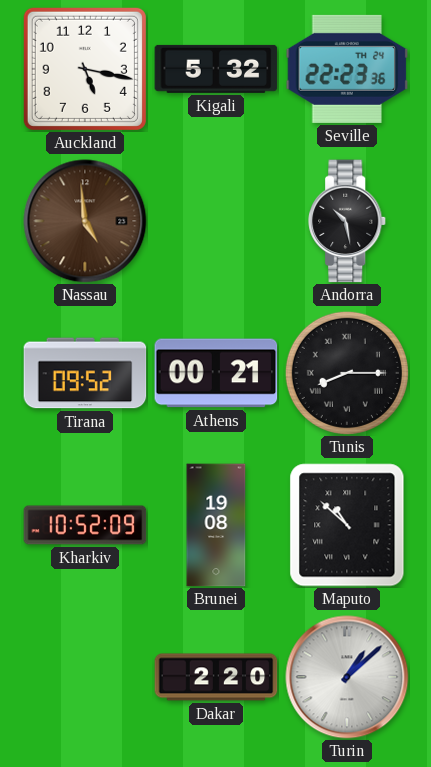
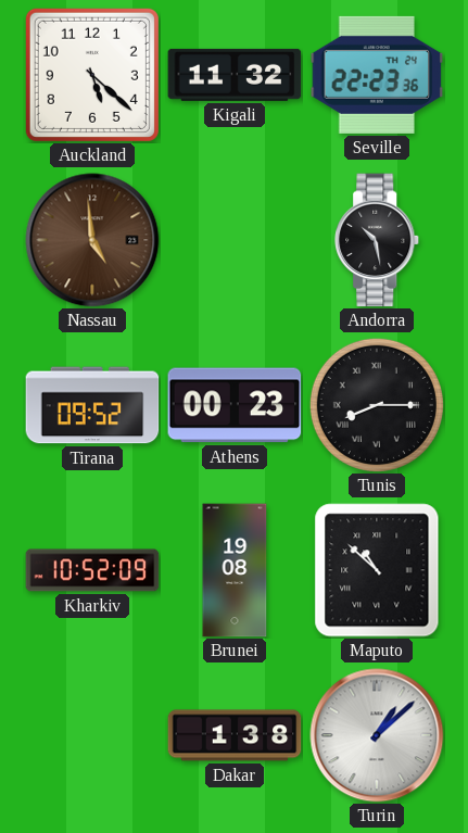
Auckland: 5:17 -> 5:22 (92, 75)
Kigali: 5:32 -> 11:32 (235, 75)
Athens: 00:21 -> 00:23 (235, 405)
Dakar: 2:20 -> 1:38 (235, 735)
